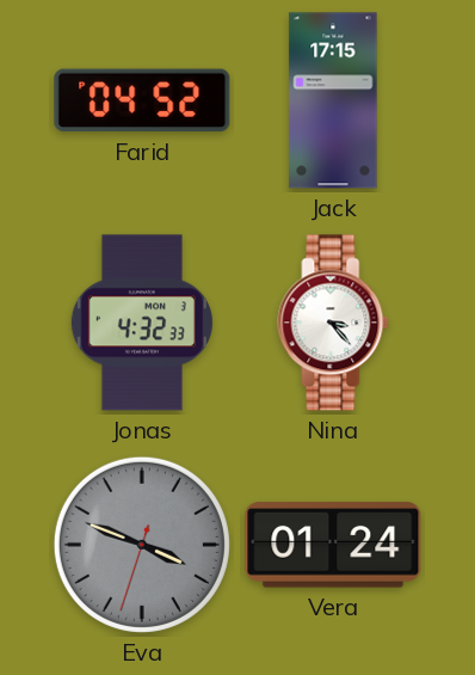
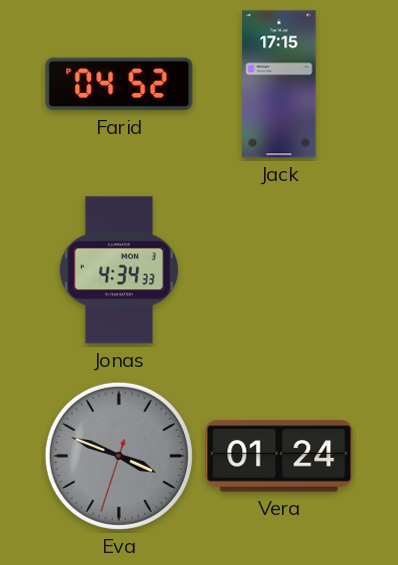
Jonas: 4:32 -> 4:34 (119, 270)
Nina: 3:23 -> none (333, 323)
